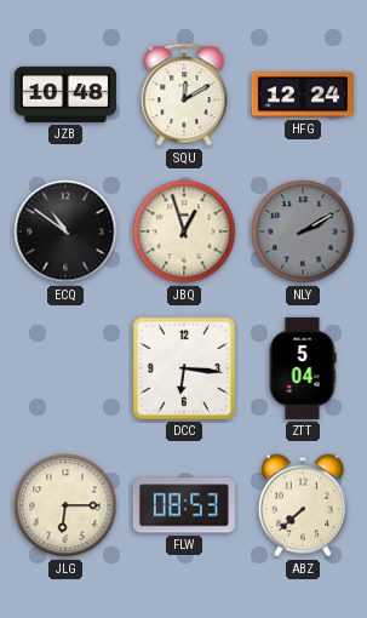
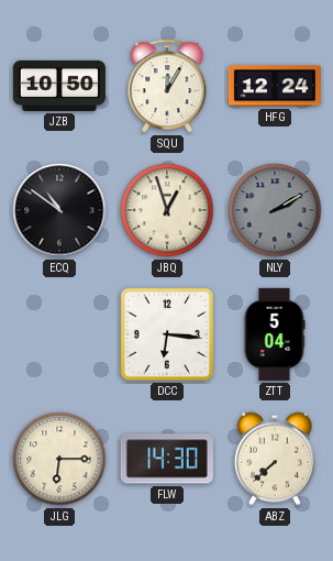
JZB: 10:48 -> 10:50 (59, 86)
SQU: 12:10 -> 12:05 (167, 86)
FLW: 08:53 -> 14:30 (167, 459)
